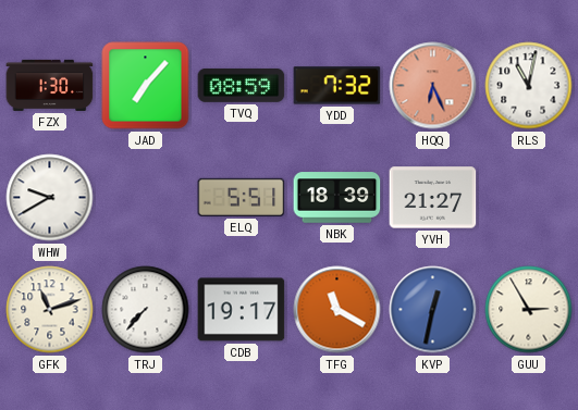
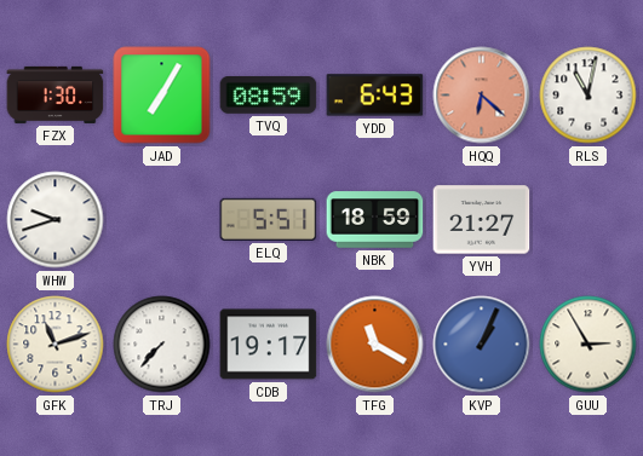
JAD: 7:07 -> 7:05 (162, 96)
YDD: 7:32 -> 6:43 (375, 96)
HQQ: 6:26 -> 6:22 (482, 96)
WHW: 9:40 -> 9:42 (56, 220)
NBK: 18:39 -> 18:59 (375, 220)
KVP: 12:32 -> 1:04 (482, 345)
